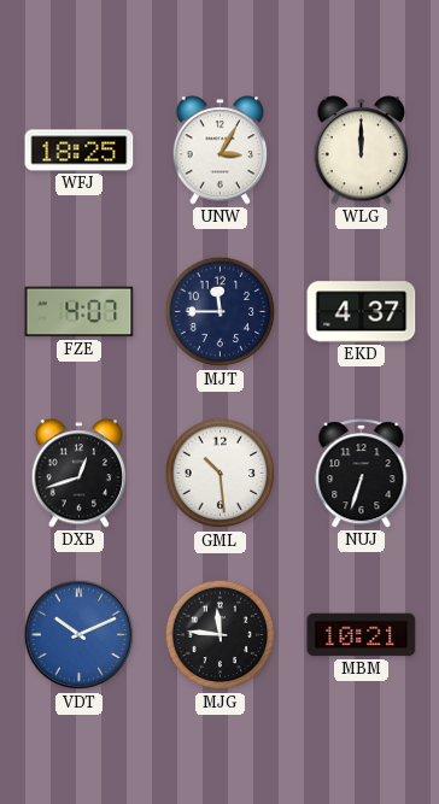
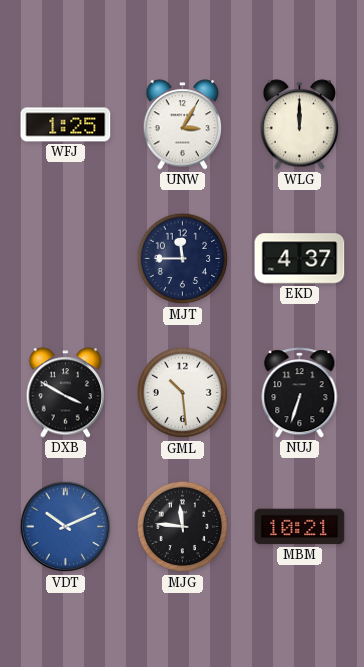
WFJ: 18:25 -> 1:25 (66, 125)
FZE: 4:07 -> none (80, 312)
DXB: 12:42 -> 3:50 (66, 393)
